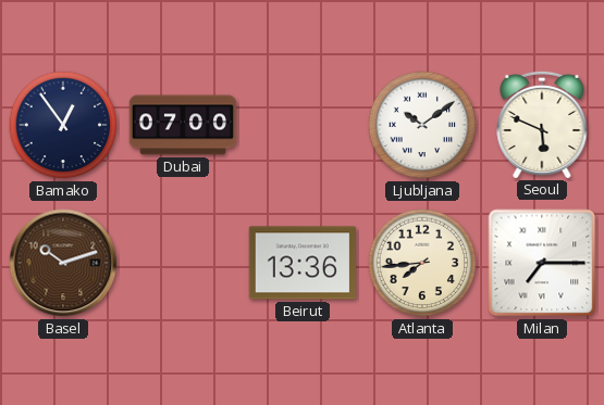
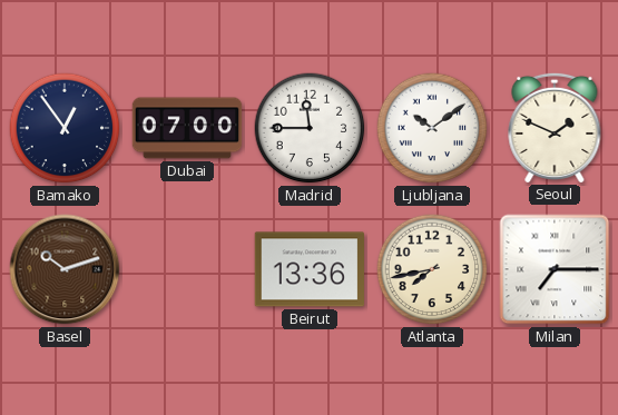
Madrid: none -> 11:45 (310, 128)
Seoul: 5:49 -> 1:49 (555, 127)
Atlanta: 7:44 -> 7:43 (432, 269)
